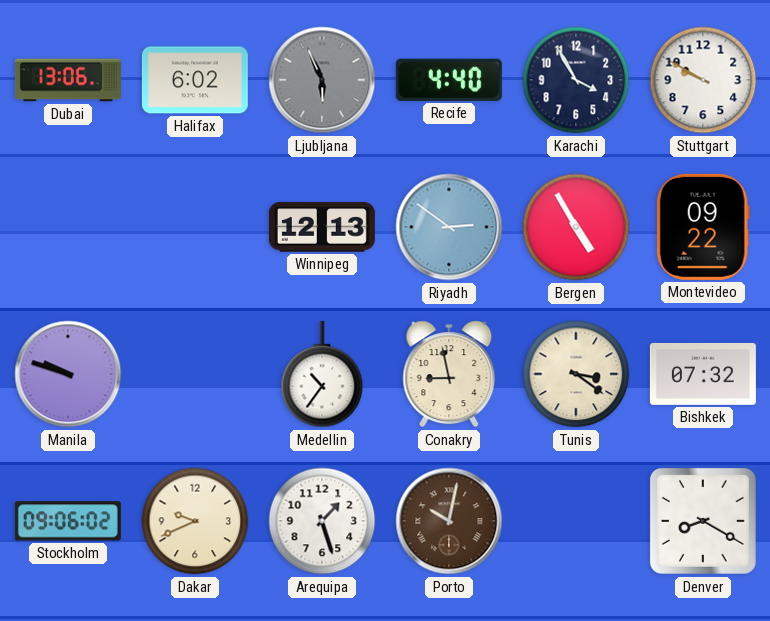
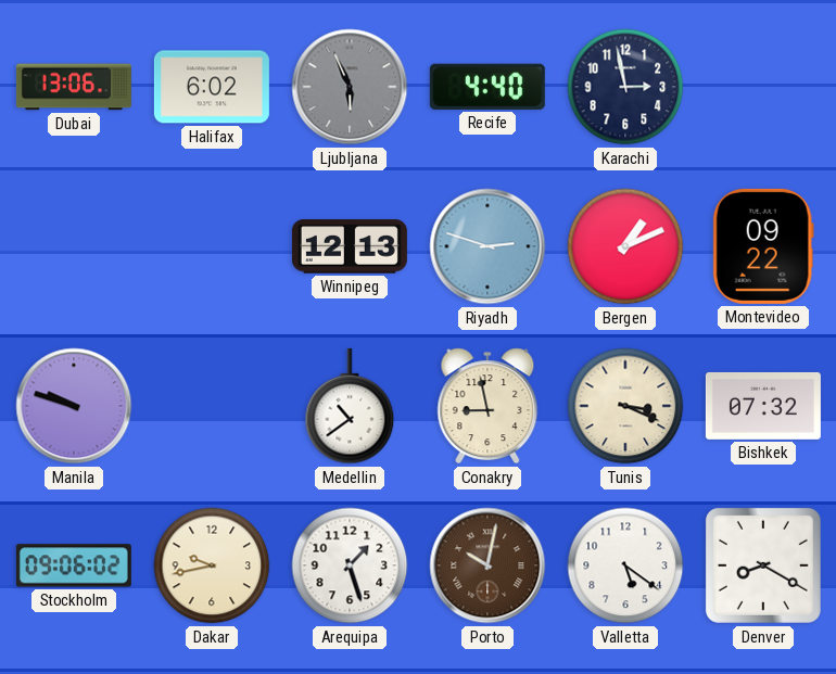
Karachi: 3:55 -> 2:58 (625, 87)
Stuttgart: 9:50 -> none (703, 80)
Riyadh: 2:51 -> 2:48 (487, 246)
Bergen: 4:55 -> 1:11 (625, 246)
Medellin: 10:36 -> 10:39 (350, 406)
Tunis: 3:21 -> 3:19 (625, 406)
Dakar: 9:41 -> 9:43 (212, 565)
Valletta: none -> 5:21 (625, 565)
